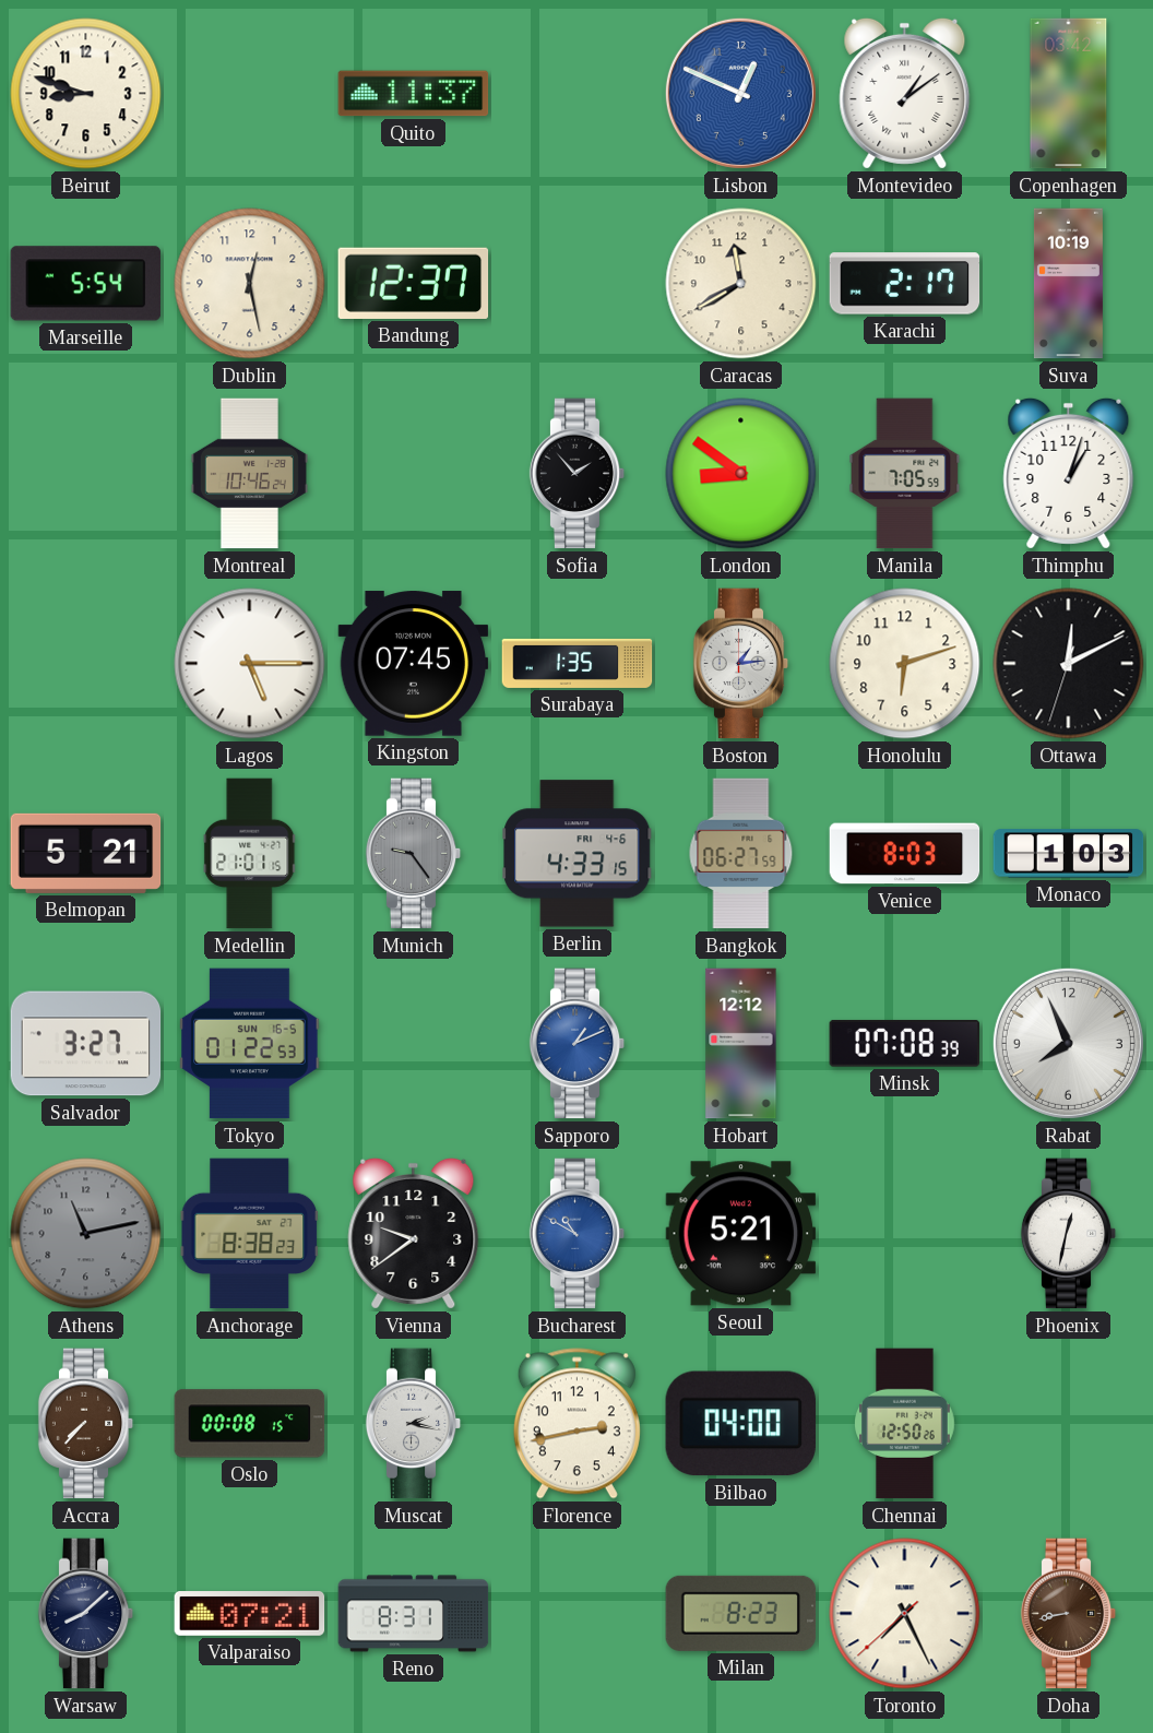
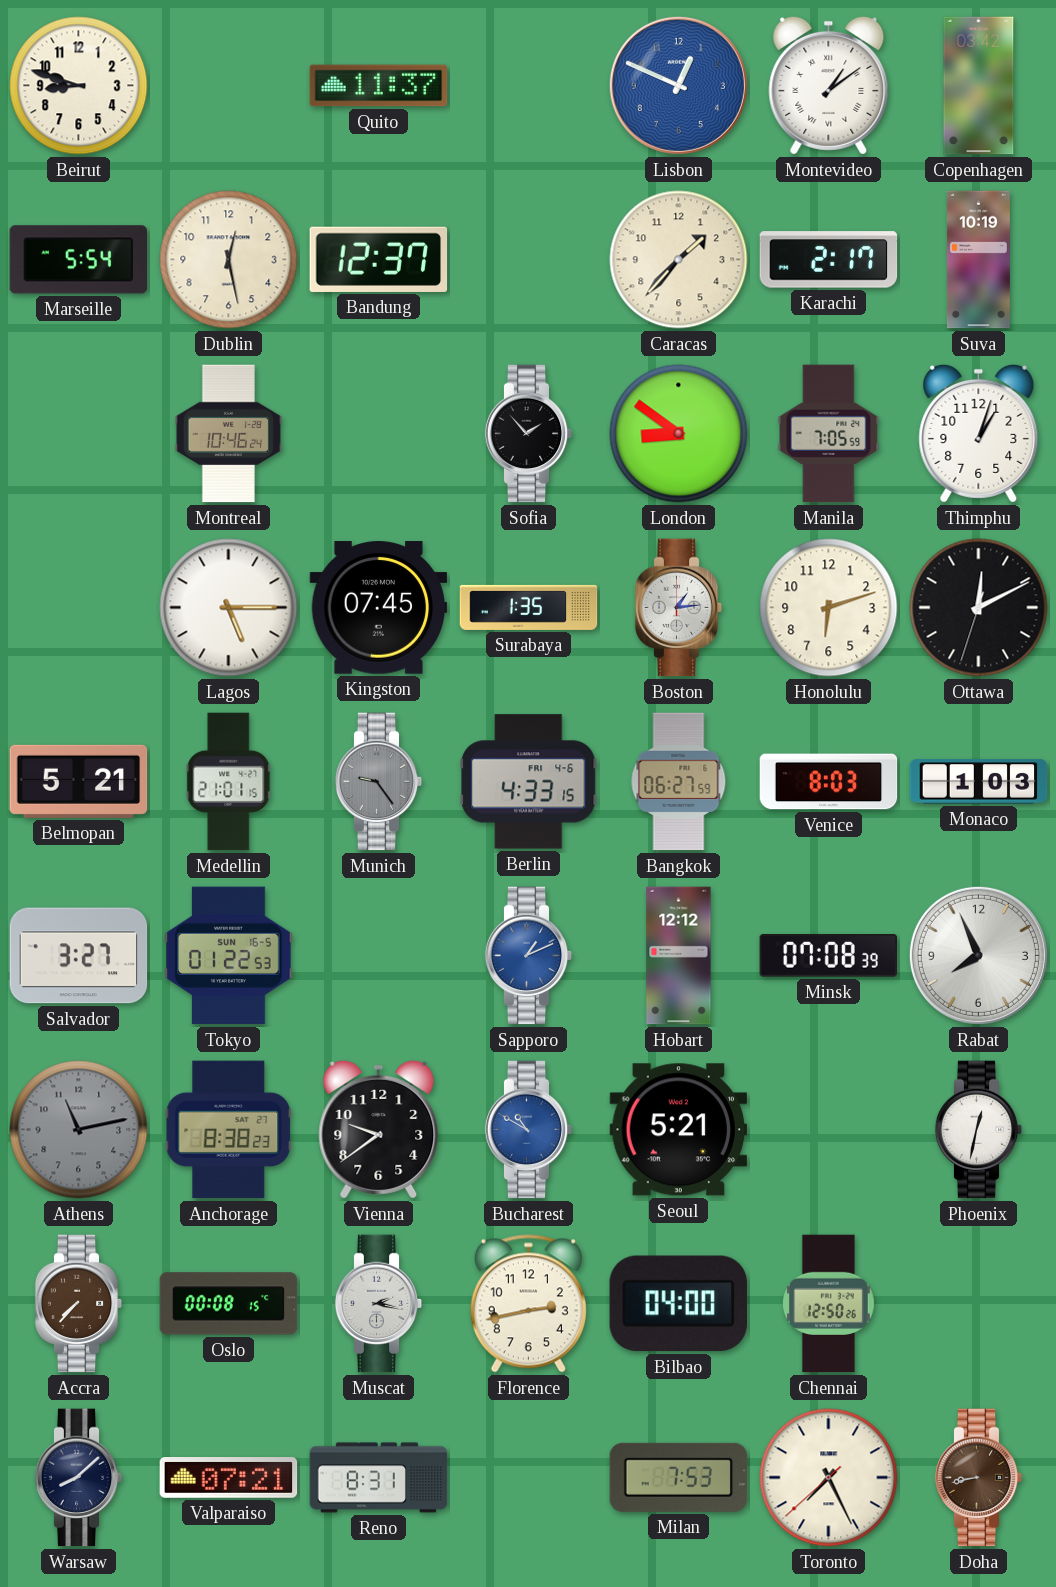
Caracas: 11:40 -> 1:37 (679, 260)
Milan: 8:23 -> 7:53 (679, 1477)
